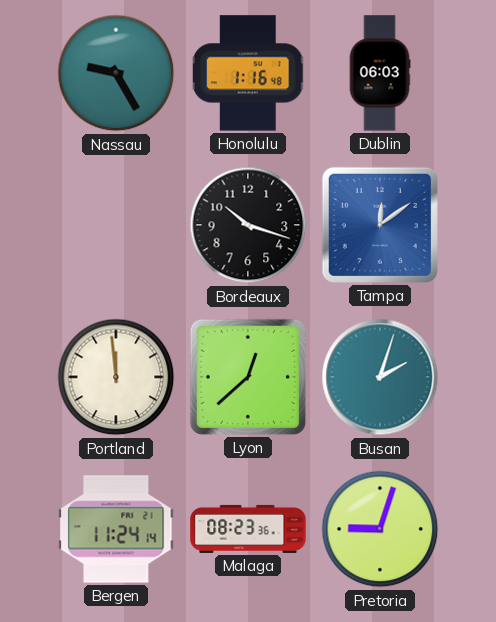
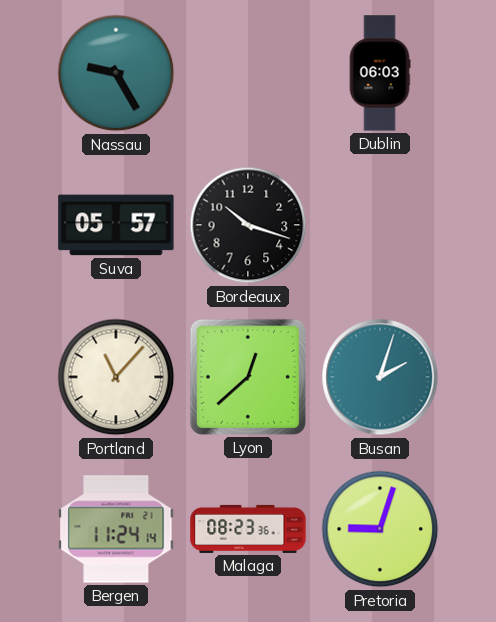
Honolulu: 1:16 -> none (248, 73)
Suva: none -> 05:57 (116, 225)
Tampa: 12:09 -> none (380, 225)
Portland: 11:59 -> 11:07 (116, 377)
